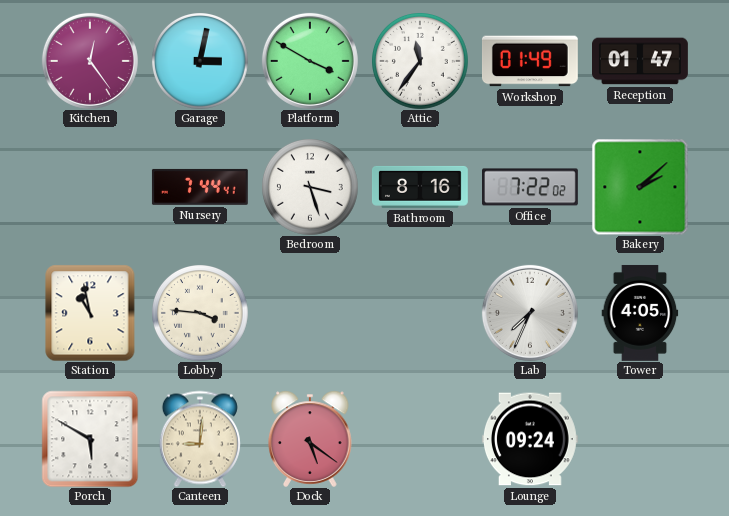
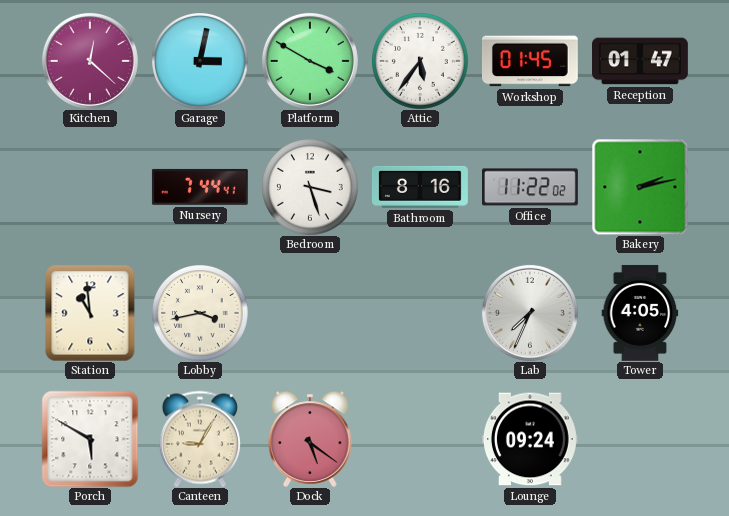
Kitchen: 12:24 -> 12:22 (90, 61)
Attic: 11:36 -> 5:36 (420, 61)
Workshop: 01:49 -> 01:45 (530, 61)
Office: 7:22 -> 11:22 (531, 187)
Bakery: 2:08 -> 2:13 (640, 187)
Station: 10:58 -> 10:59 (90, 313)
Lobby: 3:46 -> 3:43 (200, 313)
Canteen: 9:01 -> 9:05 (200, 439)
